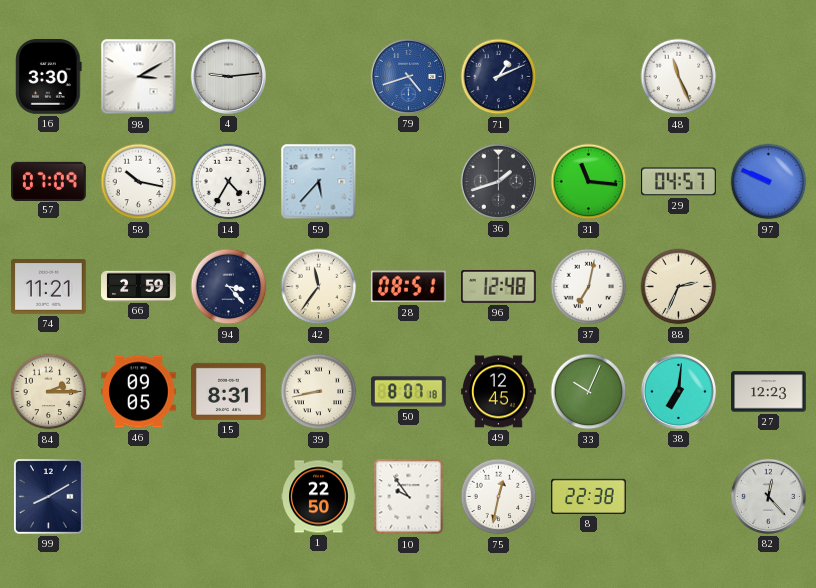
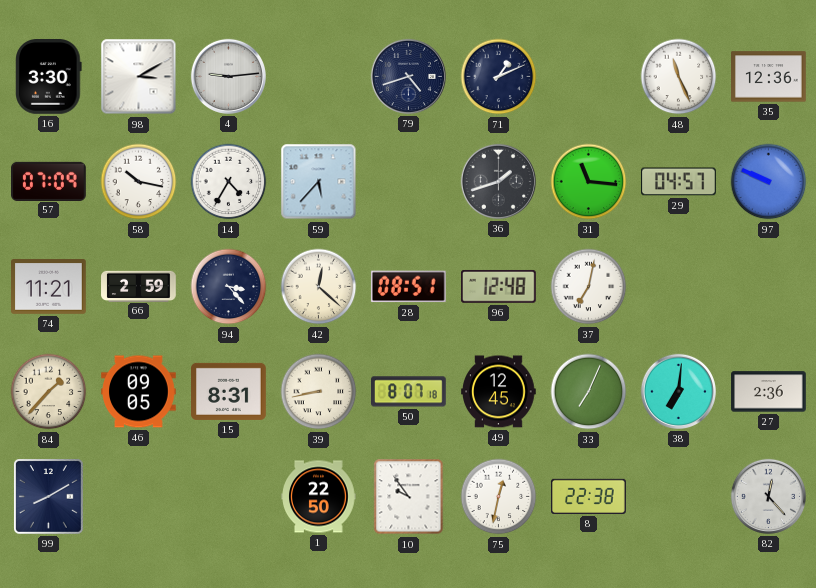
79 dial: blue -> navy (408, 76)
35: none -> 12:36 (769, 77)
42: 11:36 -> 12:22 (319, 287)
88: 2:34 -> none (679, 287)
84: 2:15 -> 1:37 (49, 392)
33: 10:04 -> 7:04 (589, 392)
27: 12:23 -> 2:36 (769, 392)
